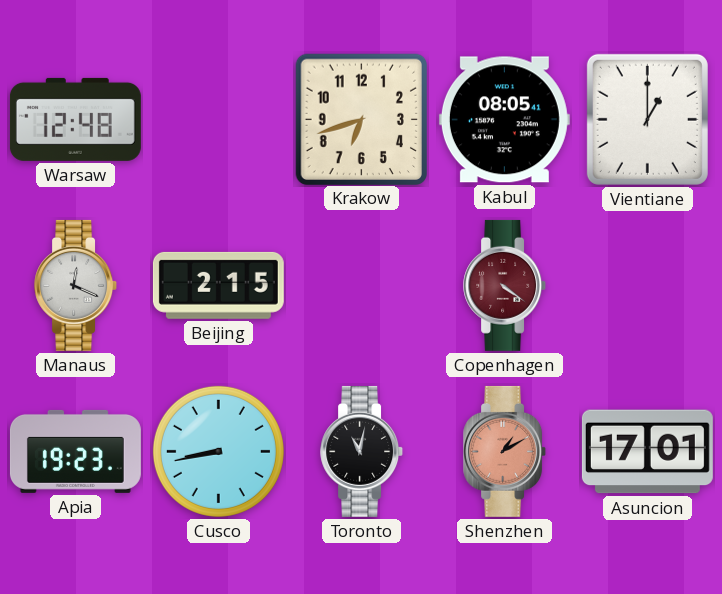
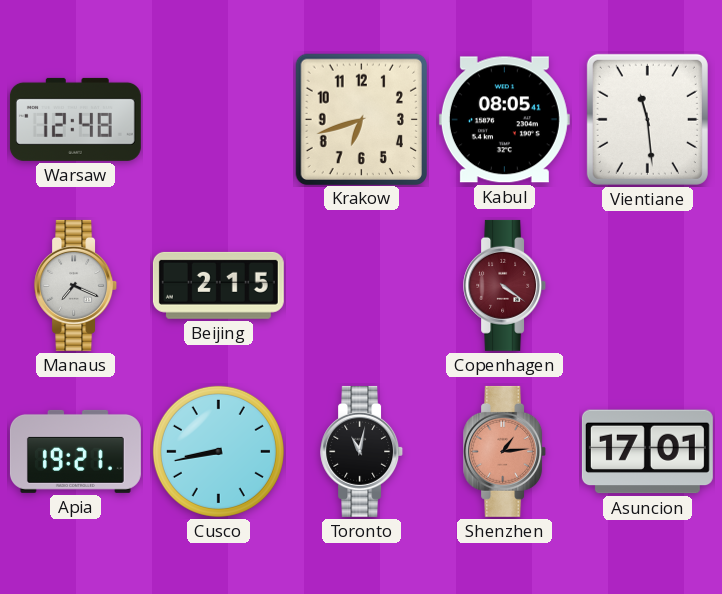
Vientiane: 1:00 -> 11:29 (647, 119)
Manaus: 12:19 -> 7:19 (76, 285)
Apia: 19:23 -> 19:21 (75, 451)
Shenzhen: 1:10 -> 1:14 (505, 451)
